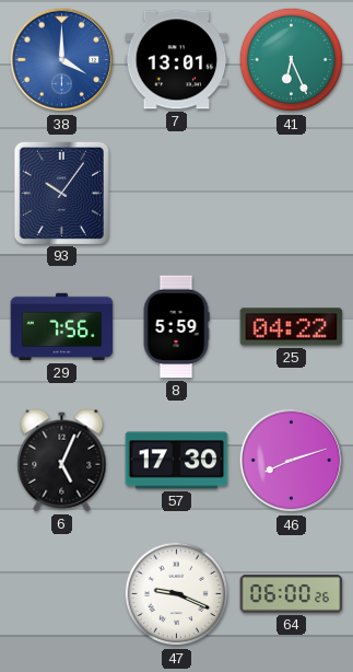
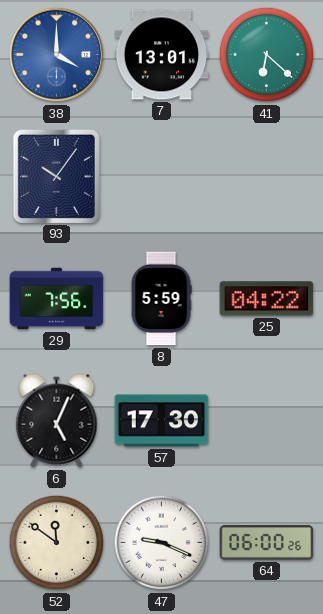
41: 6:26 -> 6:22 (267, 55)
46: 8:12 -> none (292, 461)
52: none -> 11:51 (57, 543)
